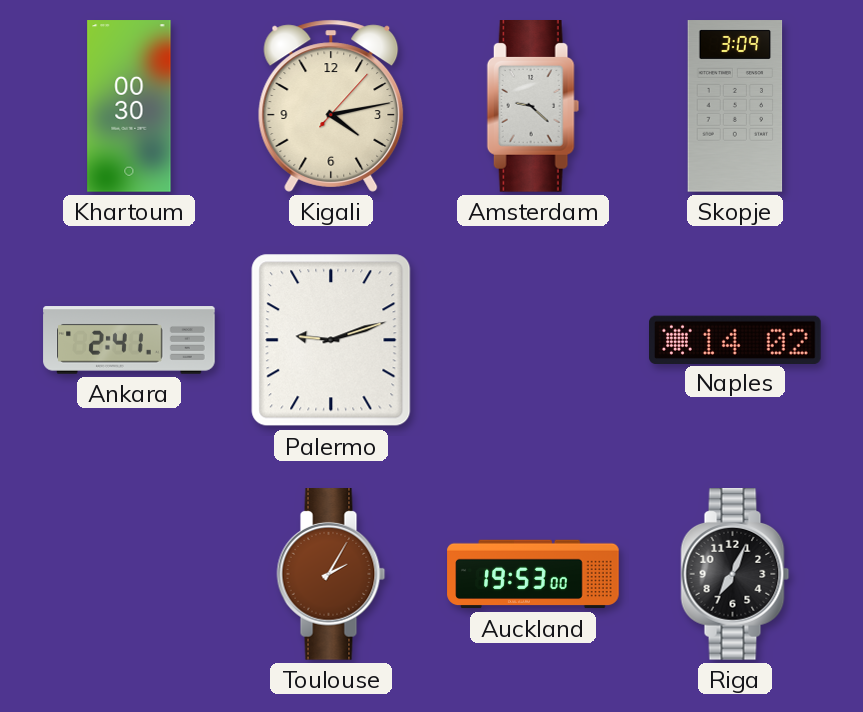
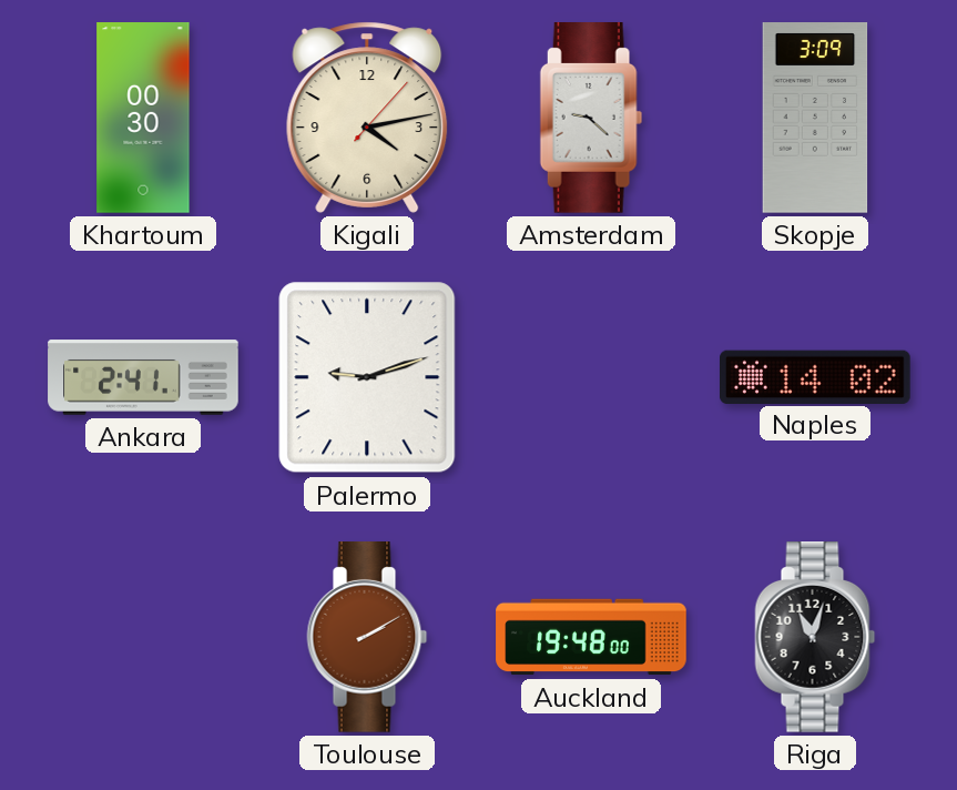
Toulouse: 2:05 -> 2:10 (367, 637)
Auckland: 19:53 -> 19:48 (591, 637)
Riga: 7:04 -> 11:03 (815, 637)
